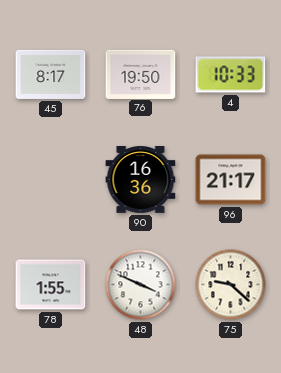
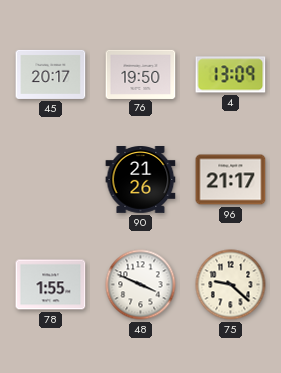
45: 8:17 -> 20:17 (51, 74)
4: 10:33 -> 13:09 (231, 75)
90: 16:36 -> 21:26 (141, 180)
